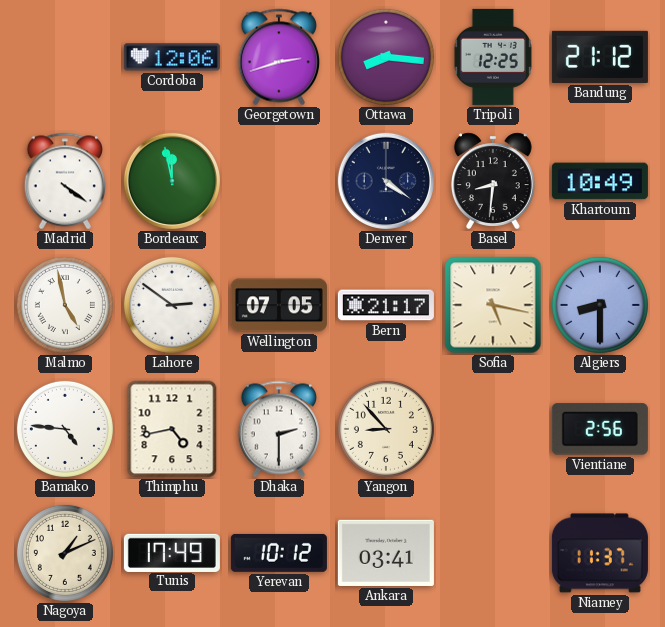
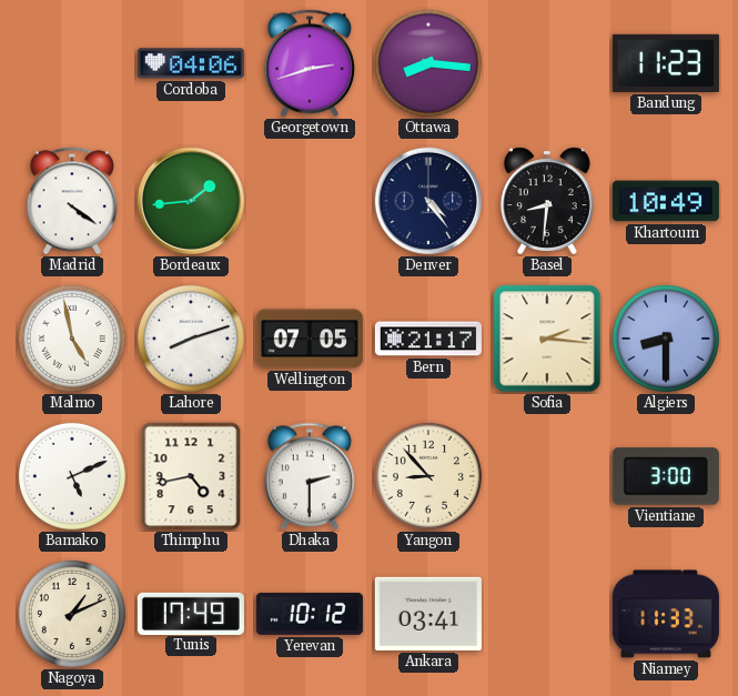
Cordoba: 12:06 -> 04:06 (191, 63)
Tripoli: 12:25 -> none (493, 57)
Bandung: 21:12 -> 11:23 (666, 63)
Bordeaux: 11:58 -> 1:44 (191, 201)
Denver: 4:21 -> 4:24 (428, 201)
Lahore: 2:51 -> 8:12 (191, 339)
Sofia: 5:17 -> 2:16 (547, 339)
Bamako: 4:46 -> 5:11 (72, 476)
Vientiane: 2:56 -> 3:00 (666, 476)
Niamey: 11:37 -> 11:33 (666, 614)
